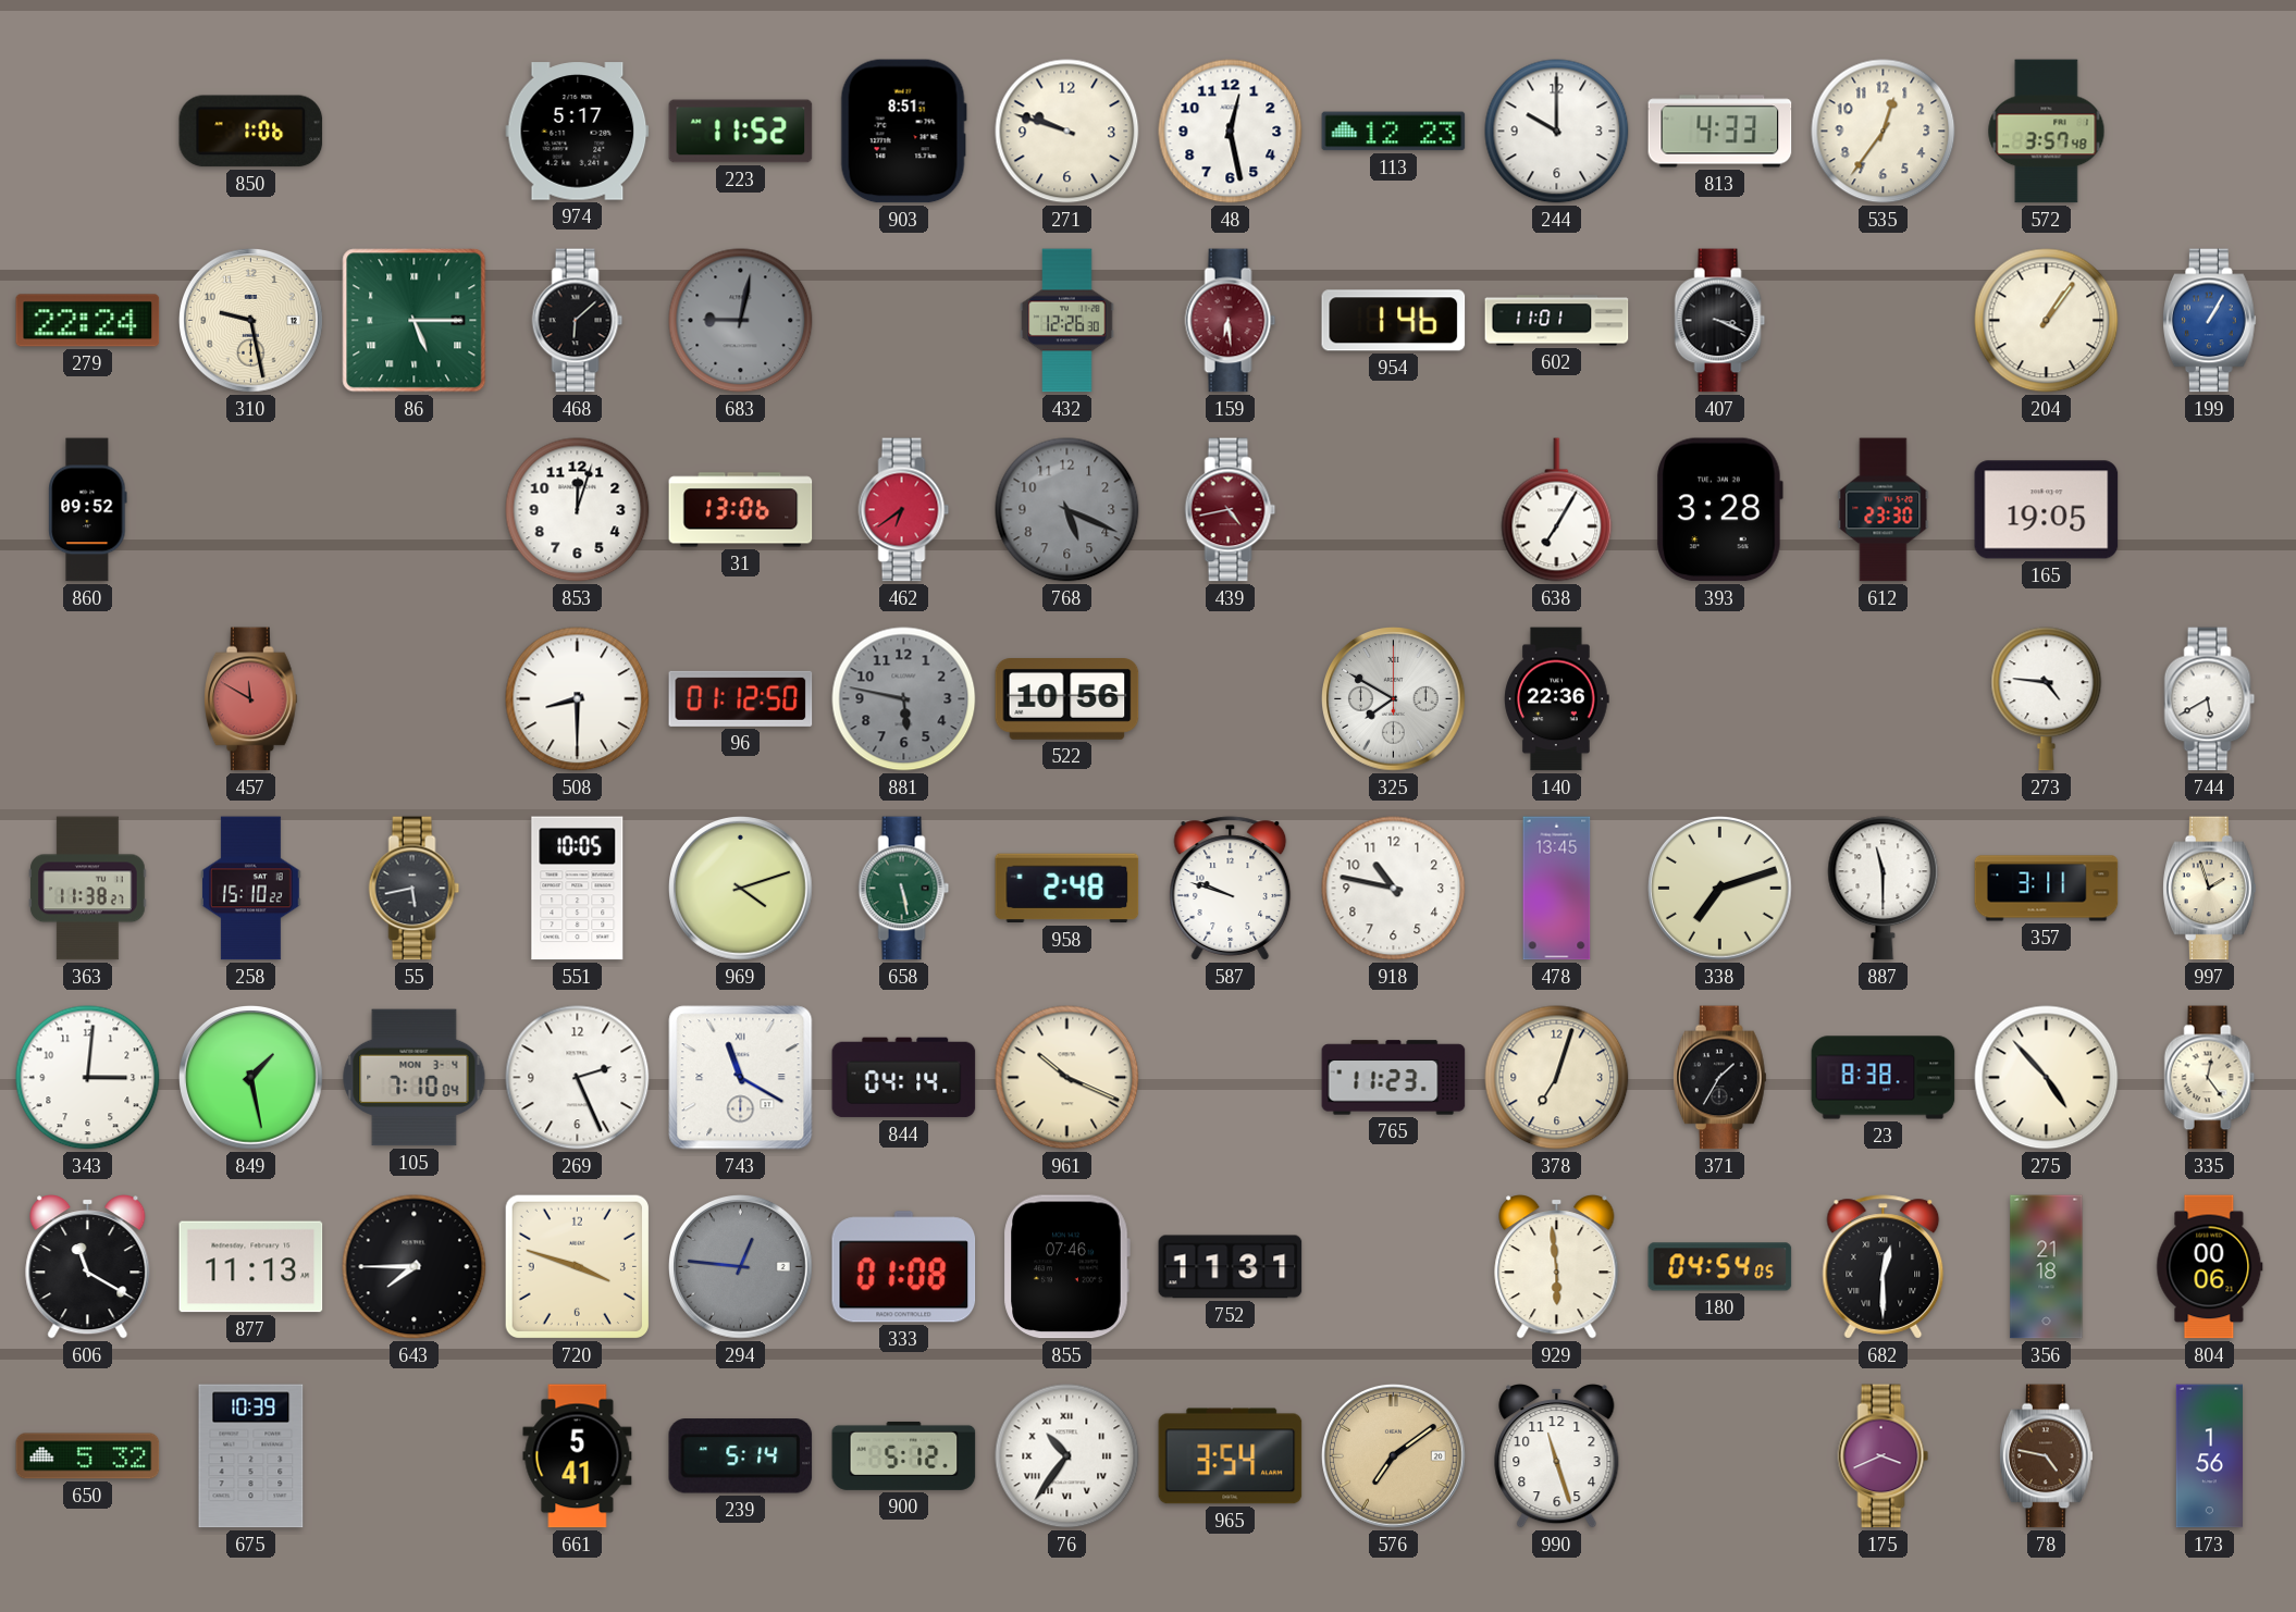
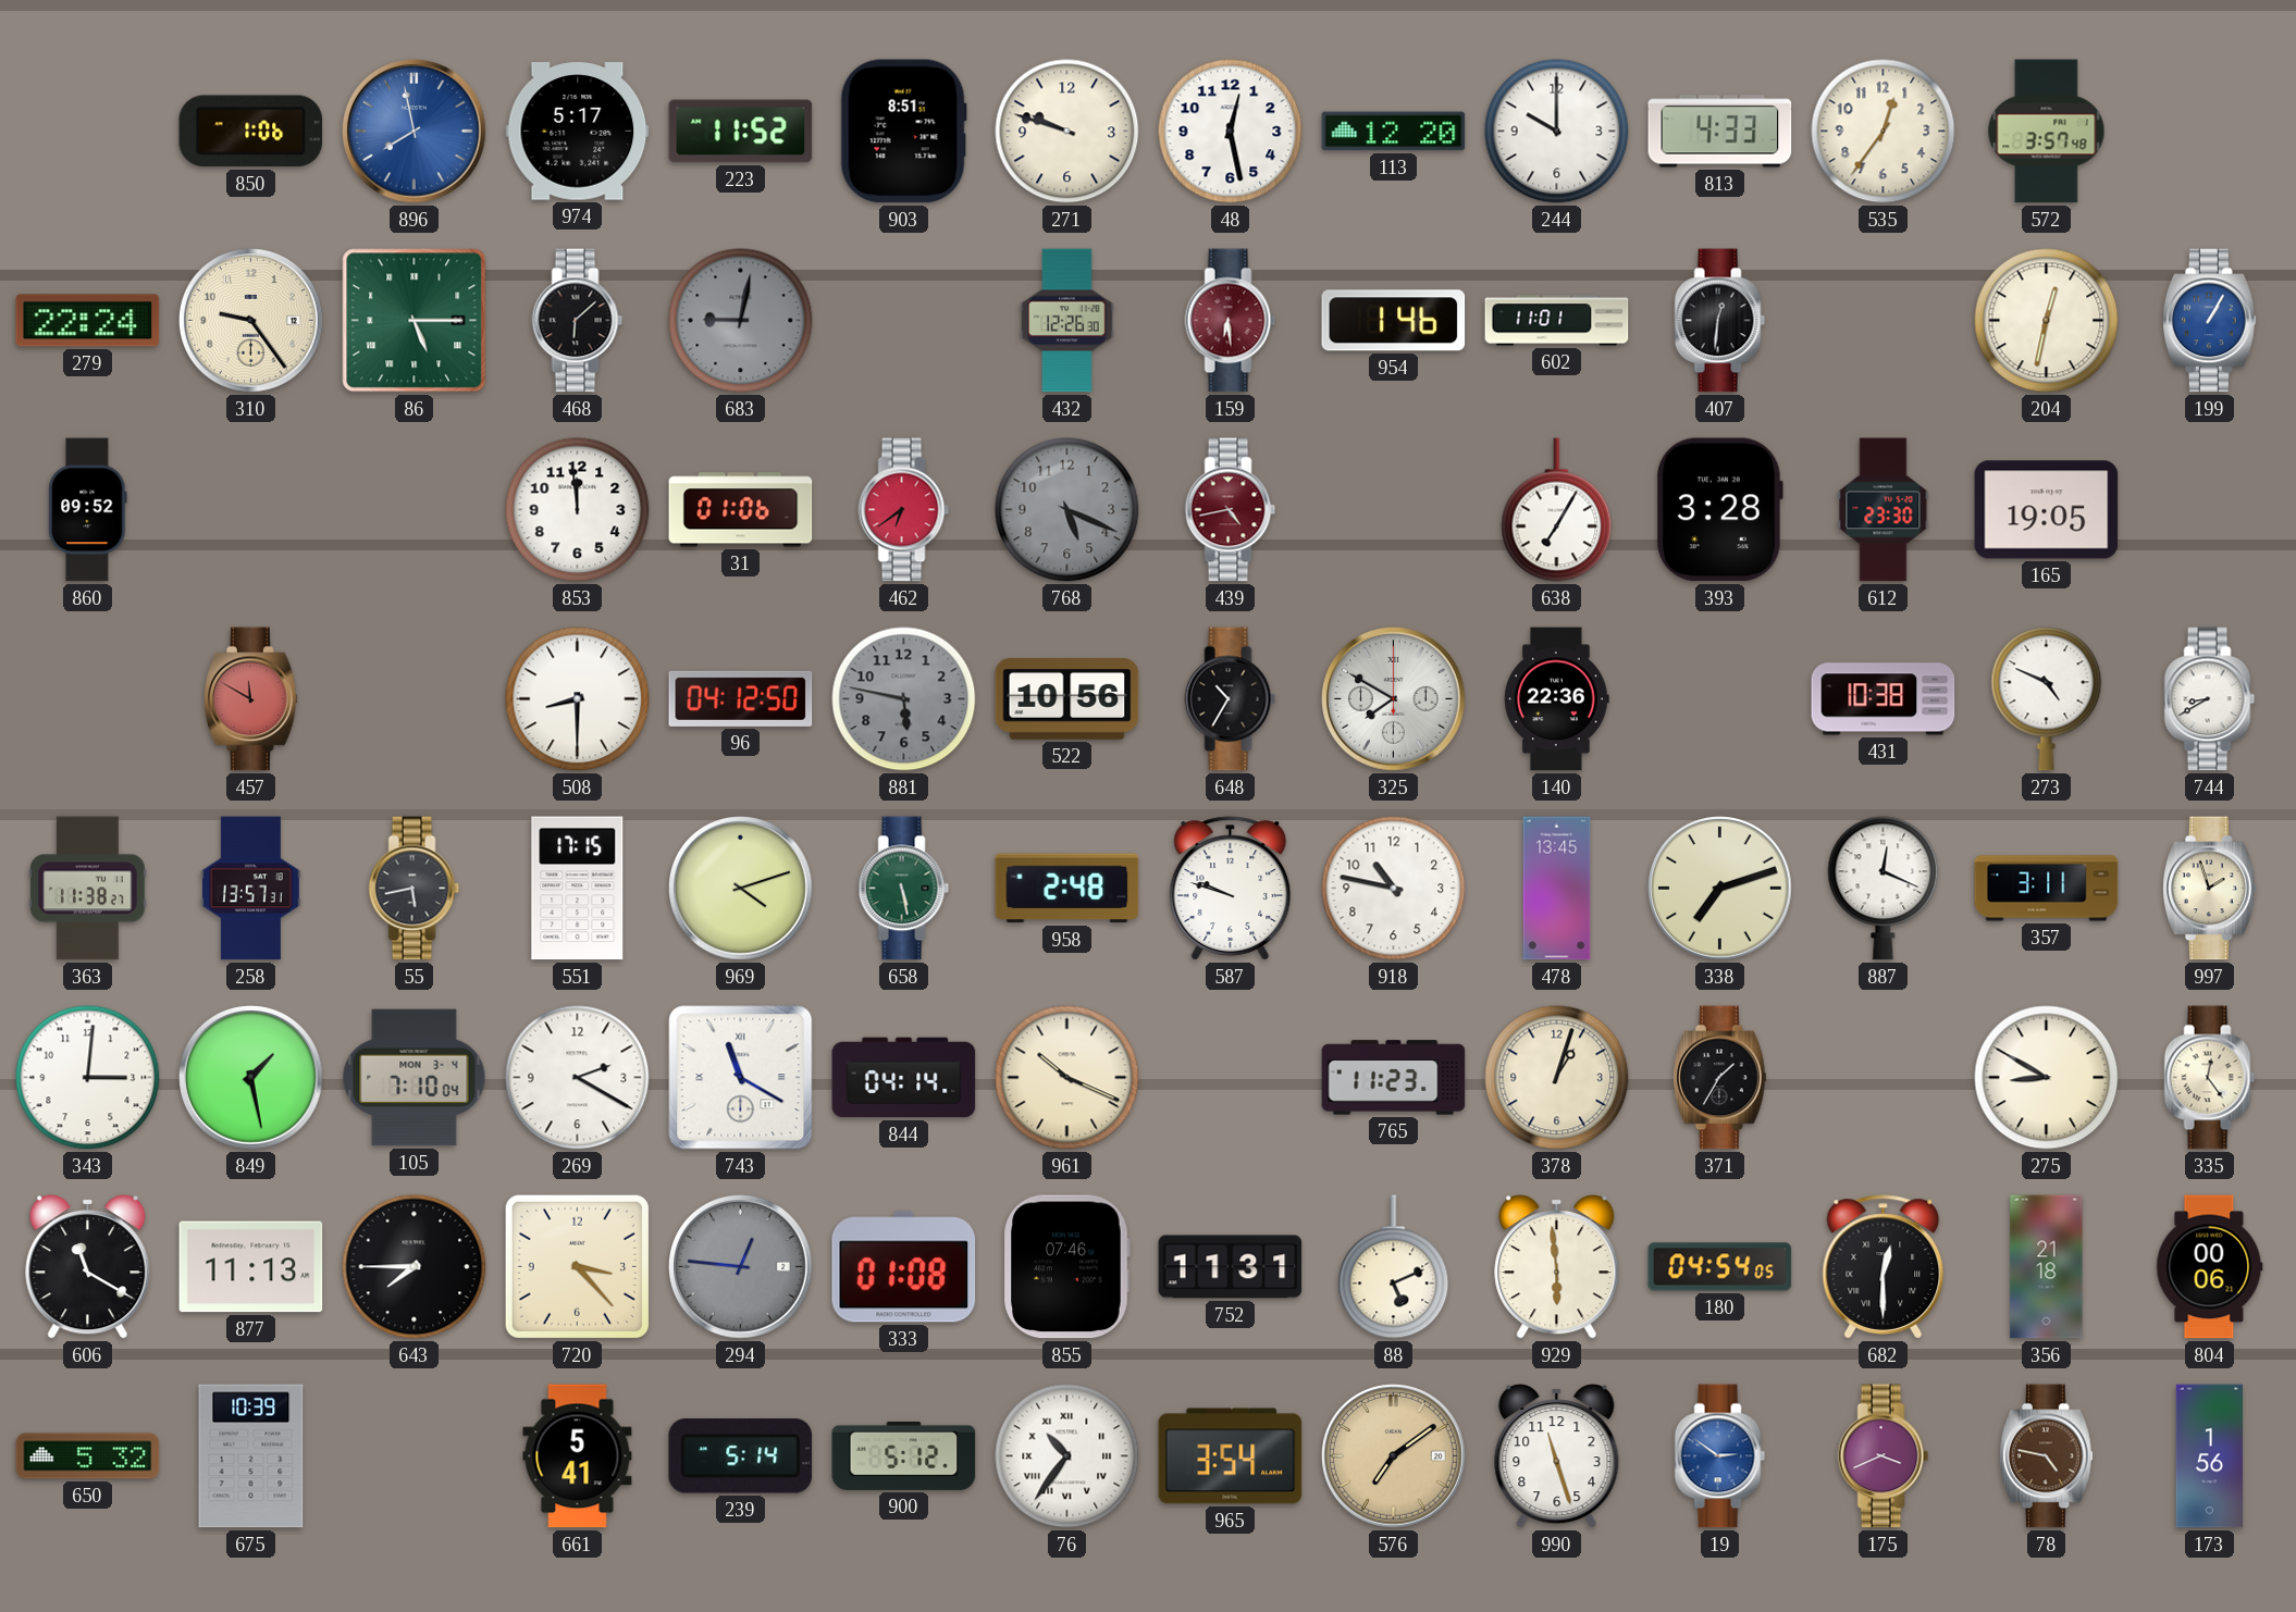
896: none -> 7:58 (415, 132)
113: 12:23 -> 12:20 (1394, 132)
310: 9:28 -> 9:24 (251, 321)
407: 3:19 -> 12:31 (1720, 321)
204: 1:06 -> 12:32 (2047, 321)
853: 12:03 -> 11:59 (578, 510)
31: 13:06 -> 01:06 (741, 510)
96: 01:12 -> 04:12 (741, 698)
648: none -> 10:35 (1231, 699)
431: none -> 10:38 (1884, 699)
273: 4:46 -> 4:49 (2047, 699)
744: 5:40 -> 8:40 (2210, 699)
258: 15:10 -> 13:57 (251, 889)
551: 10:05 -> 17:15 (578, 889)
887: 11:30 -> 12:19 (1884, 889)
269: 2:26 -> 2:20 (578, 1078)
378: 7:03 -> 1:03 (1557, 1078)
23: 8:38 -> none (1884, 1078)
275: 4:53 -> 8:50 (2047, 1078)
720: 3:48 -> 3:23 (577, 1266)
88: none -> 5:11 (1394, 1267)
19: none -> 2:51 (1720, 1456)
